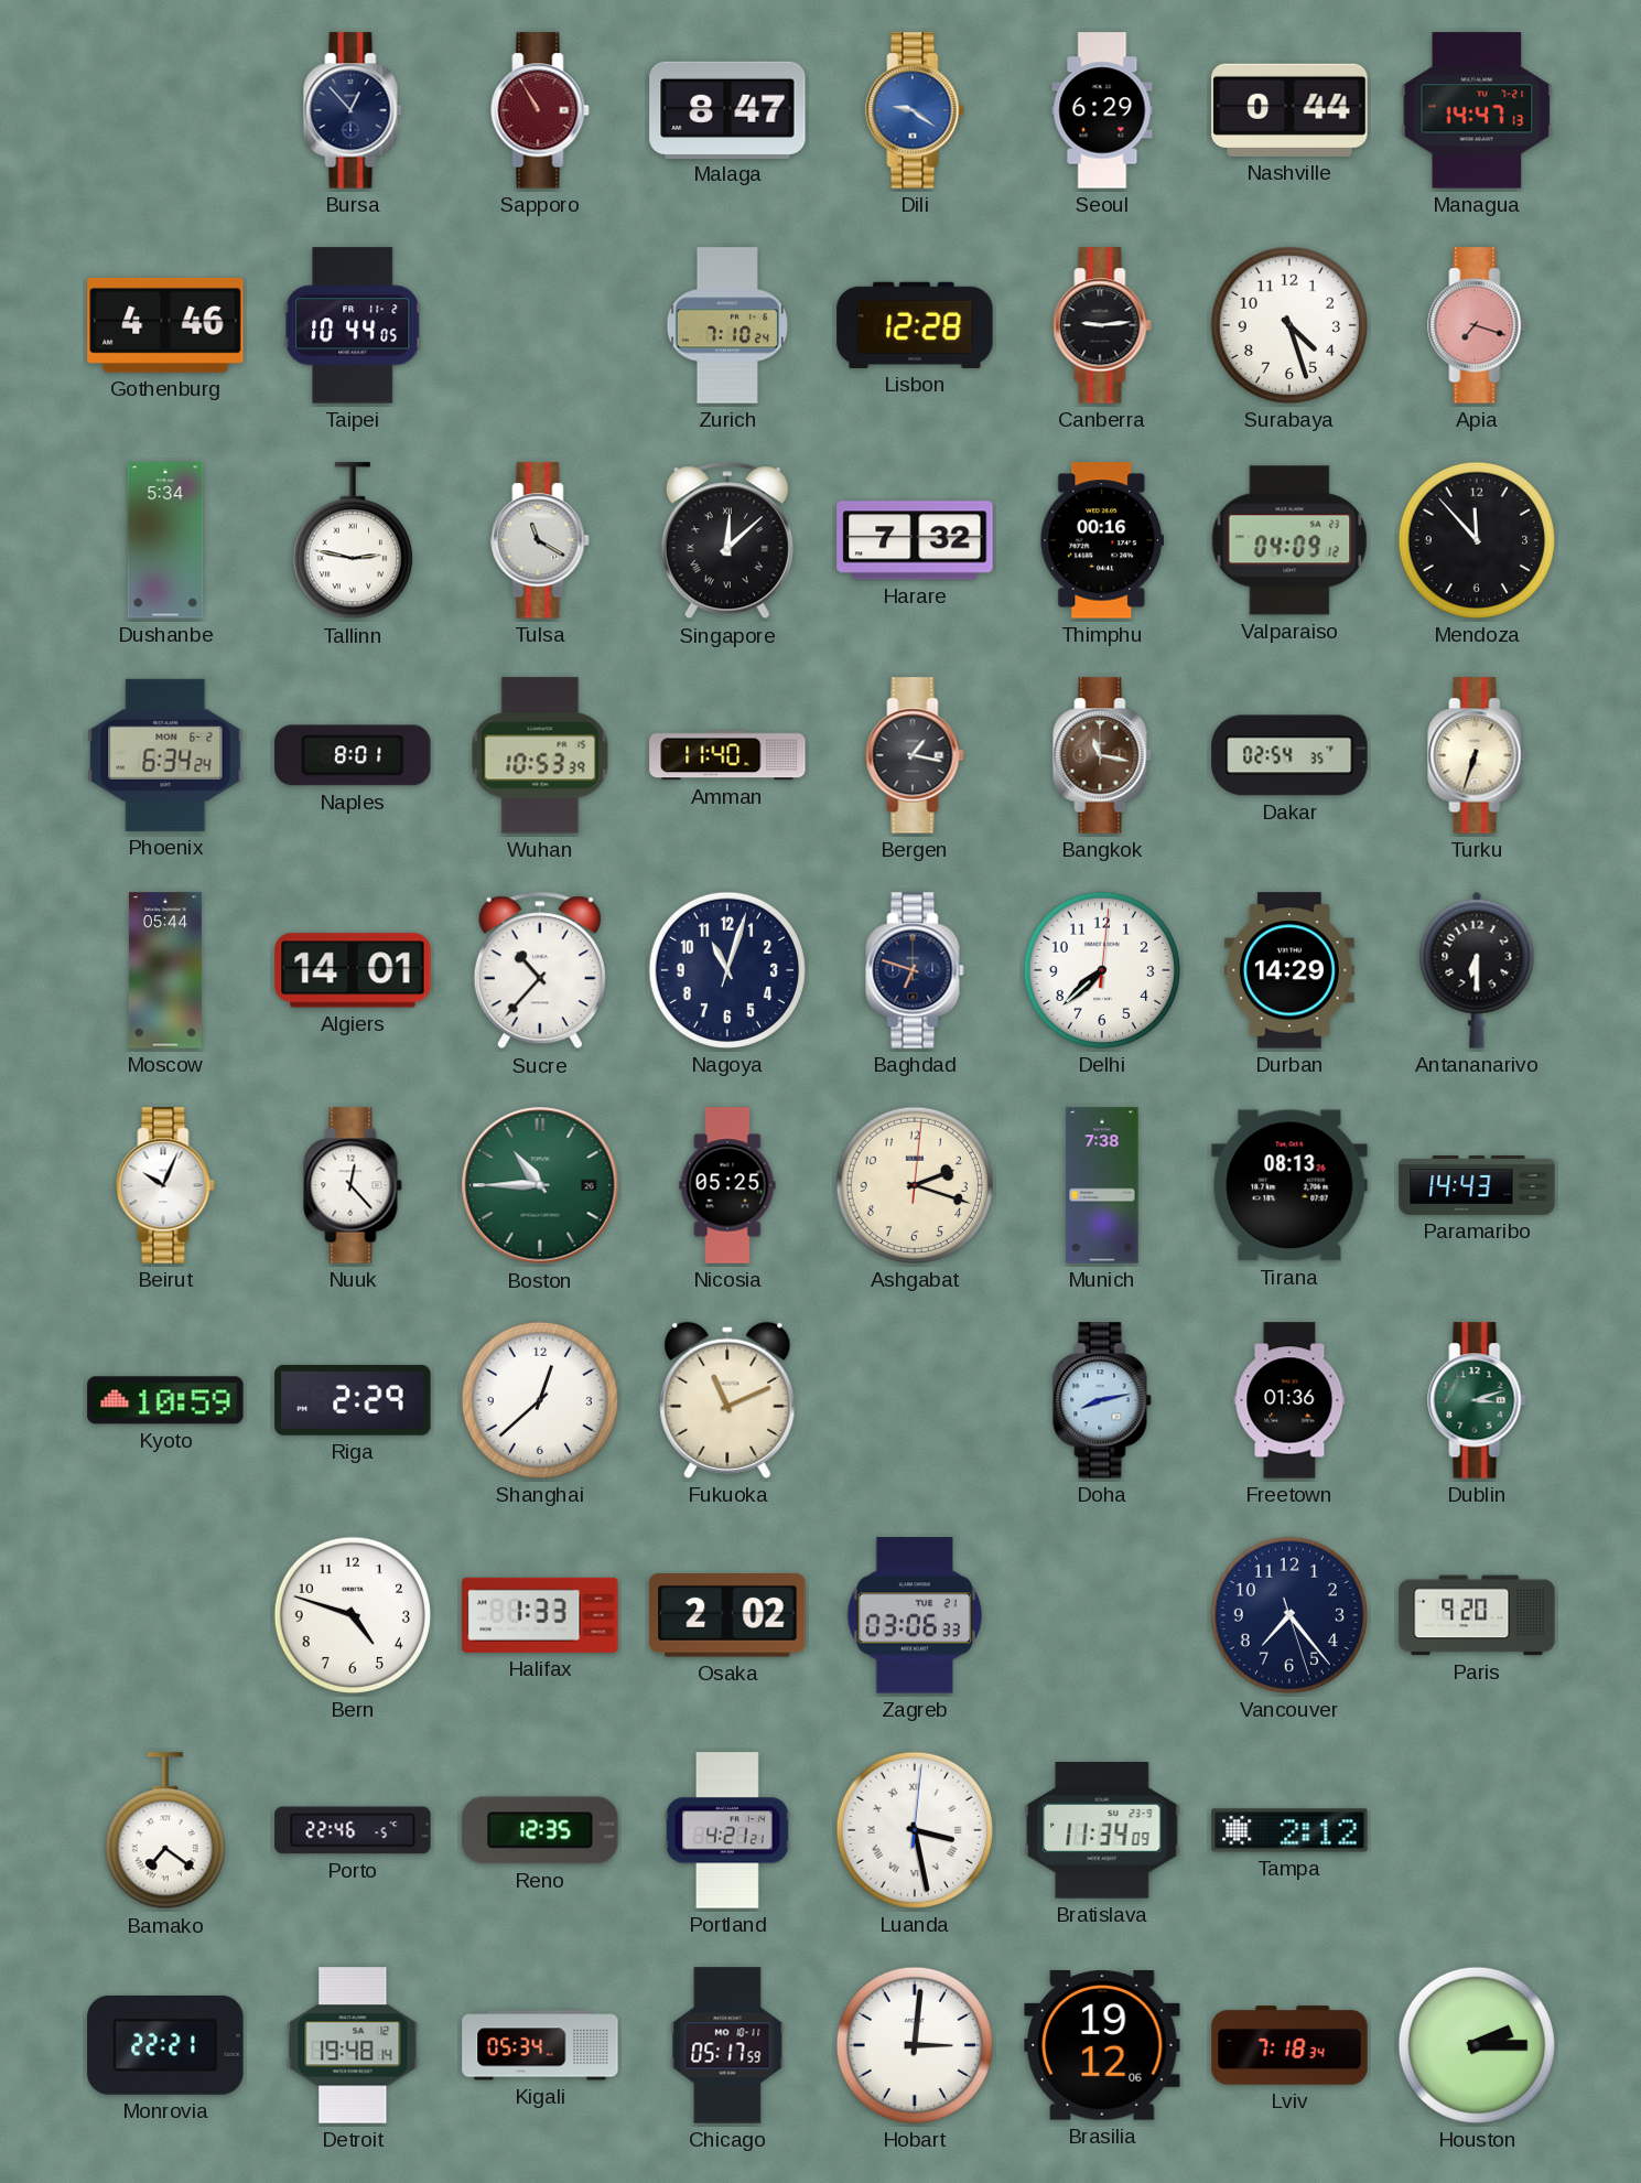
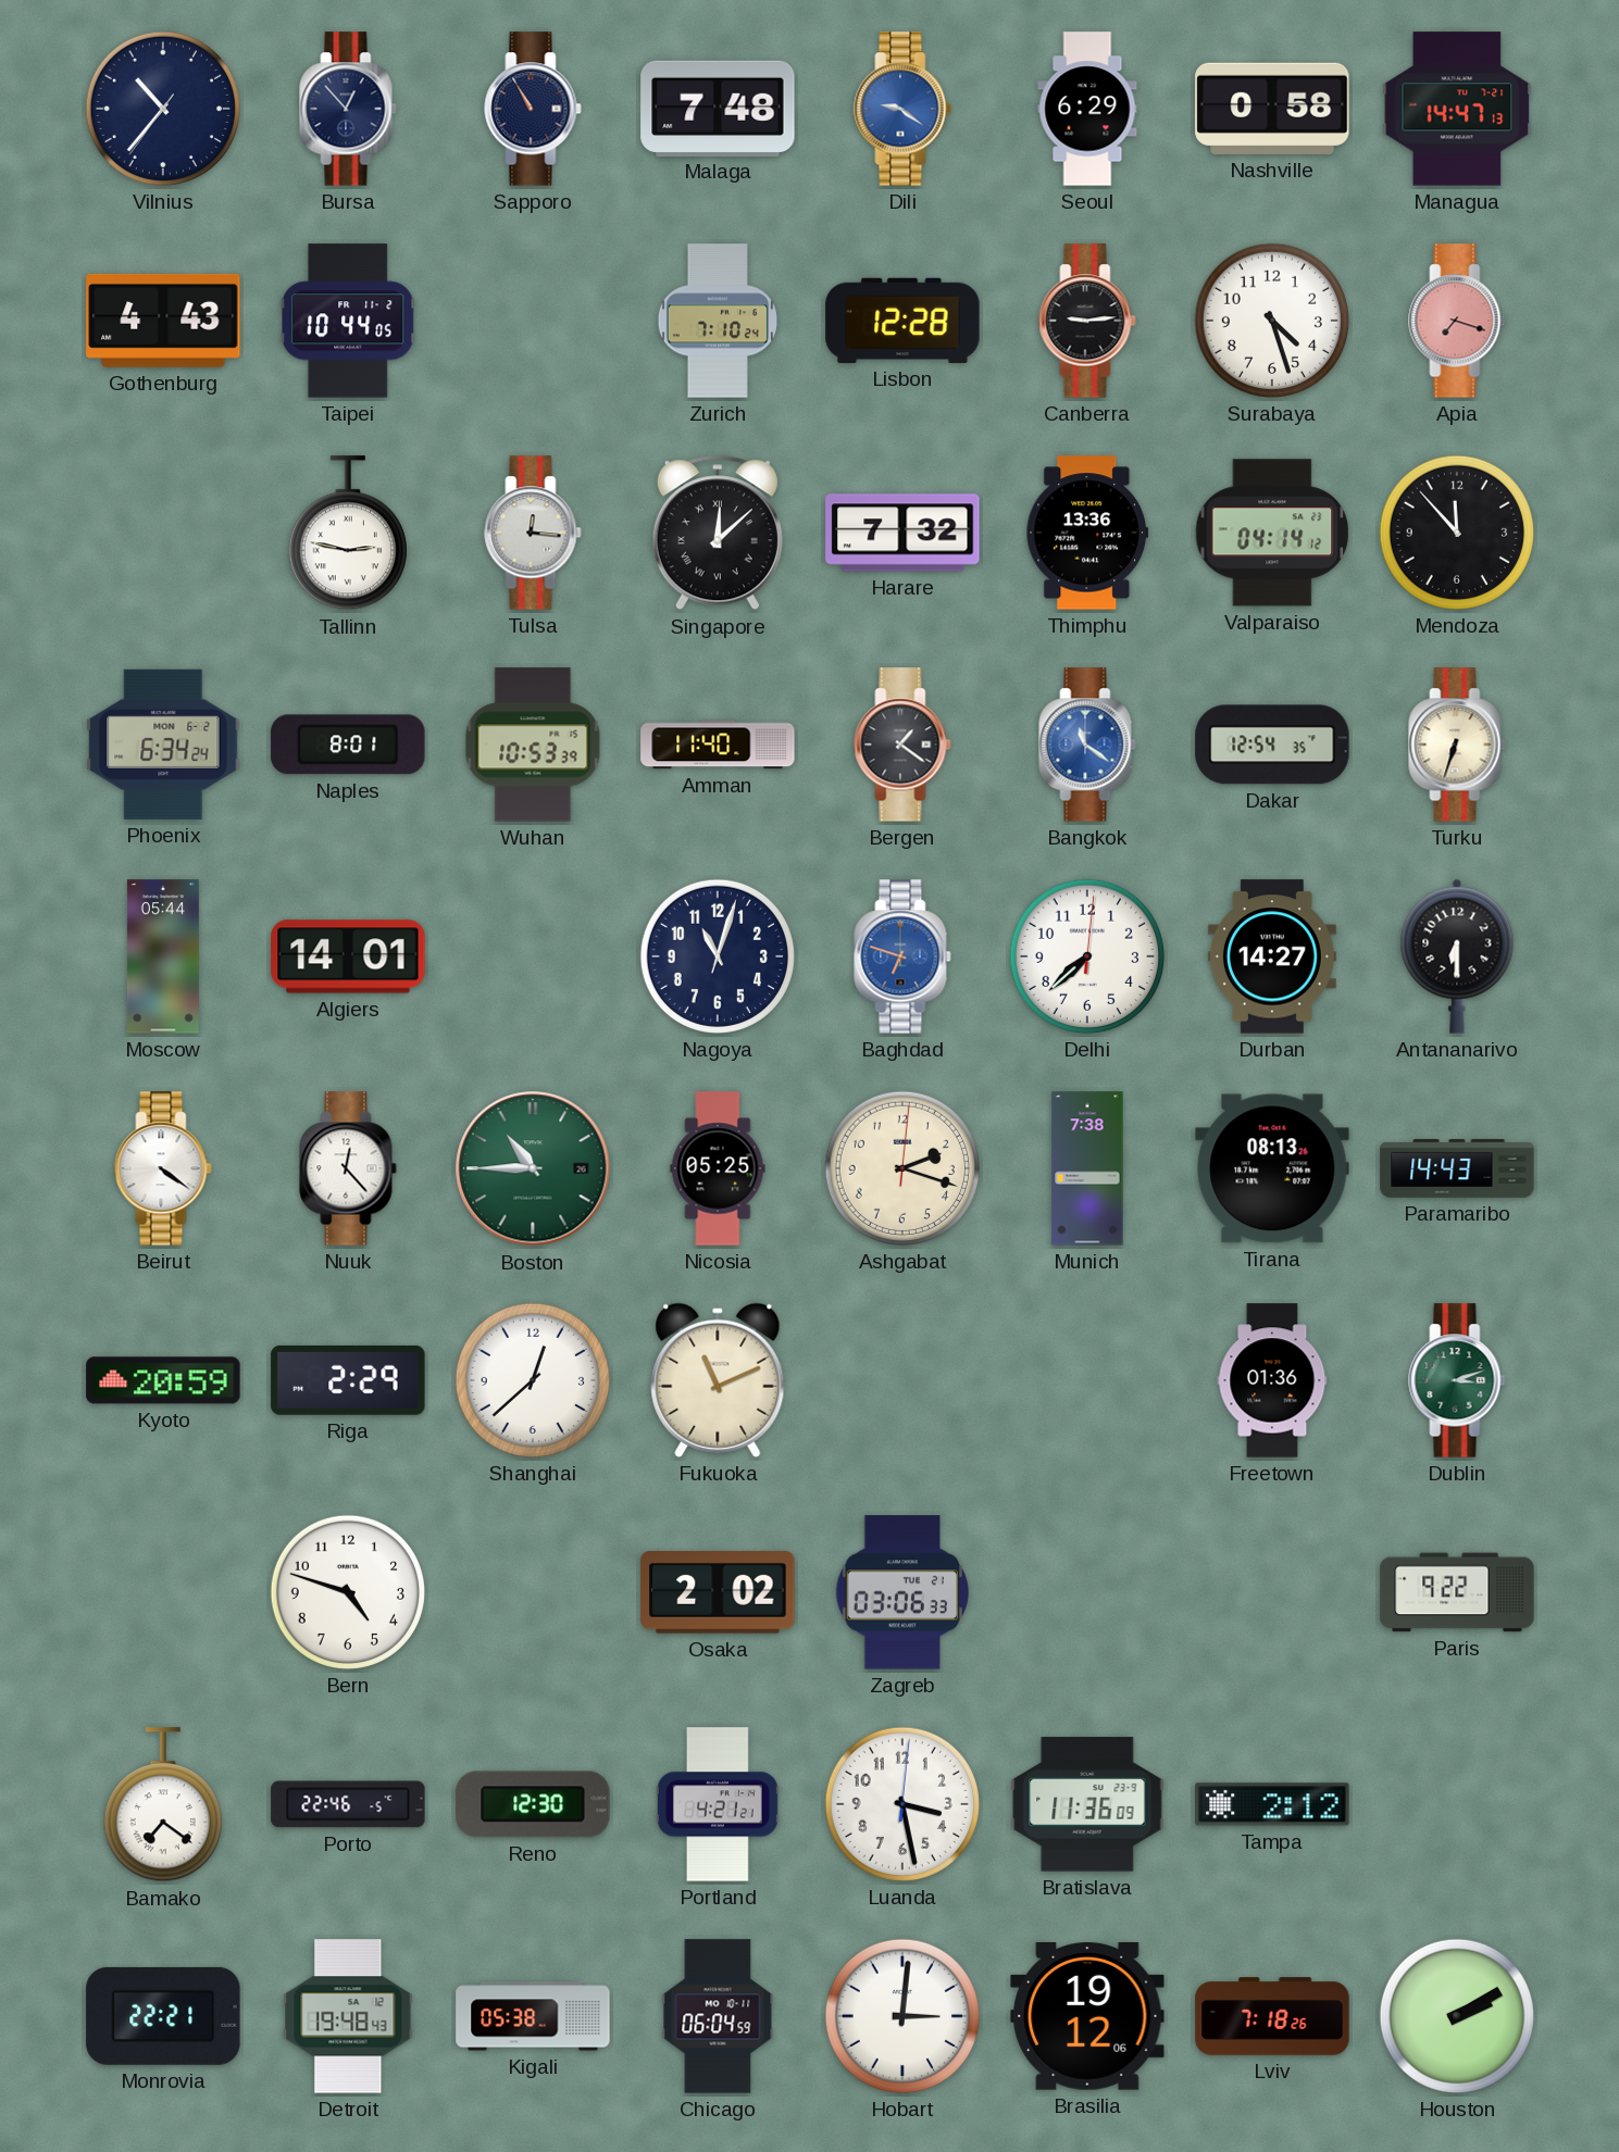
Vilnius: none -> 10:36 (163, 109)
Sapporo dial: burgundy -> navy (533, 109)
Malaga: 8:47 -> 7:48 (718, 108)
Nashville: 0:44 -> 0:58 (1272, 109)
Gothenburg: 4:46 -> 4:43 (163, 321)
Dushanbe: 5:34 -> none (165, 540)
Tulsa: 11:20 -> 12:16 (533, 533)
Thimphu: 00:16 -> 13:36 (1087, 533)
Valparaiso: 04:09 -> 04:14 (1272, 533)
Bergen: 1:17 -> 1:21 (902, 745)
Bangkok: 11:17 -> 11:21 (1087, 745)
Bangkok dial: brown -> blue (1087, 745)
Dakar: 02:54 -> 12:54 (1272, 745)
Sucre: 10:37 -> none (540, 970)
Baghdad dial: navy -> blue (902, 956)
Durban: 14:29 -> 14:27 (1272, 956)
Beirut: 10:04 -> 4:21 (163, 1168)
Kyoto: 10:59 -> 20:59 (163, 1380)
Doha: 8:13 -> none (1102, 1400)
Halifax: 1:33 -> none (540, 1615)
Vancouver: 7:23 -> none (1289, 1615)
Paris: 9:20 -> 9:22 (1457, 1592)
Reno: 12:35 -> 12:30 (533, 1804)
Luanda numerals: Roman -> Arabic (902, 1804)
Bratislava: 11:34 -> 11:36 (1087, 1804)
Detroit: 19:48:14 -> 19:48:43 (348, 2016)
Kigali: 05:34 -> 05:38 (533, 2016)
Chicago: 05:17 -> 06:04 (718, 2016)
Lviv: 7:18:34 -> 7:18:26 (1272, 2016)
Houston: 2:15 -> 2:10 (1457, 2016)
